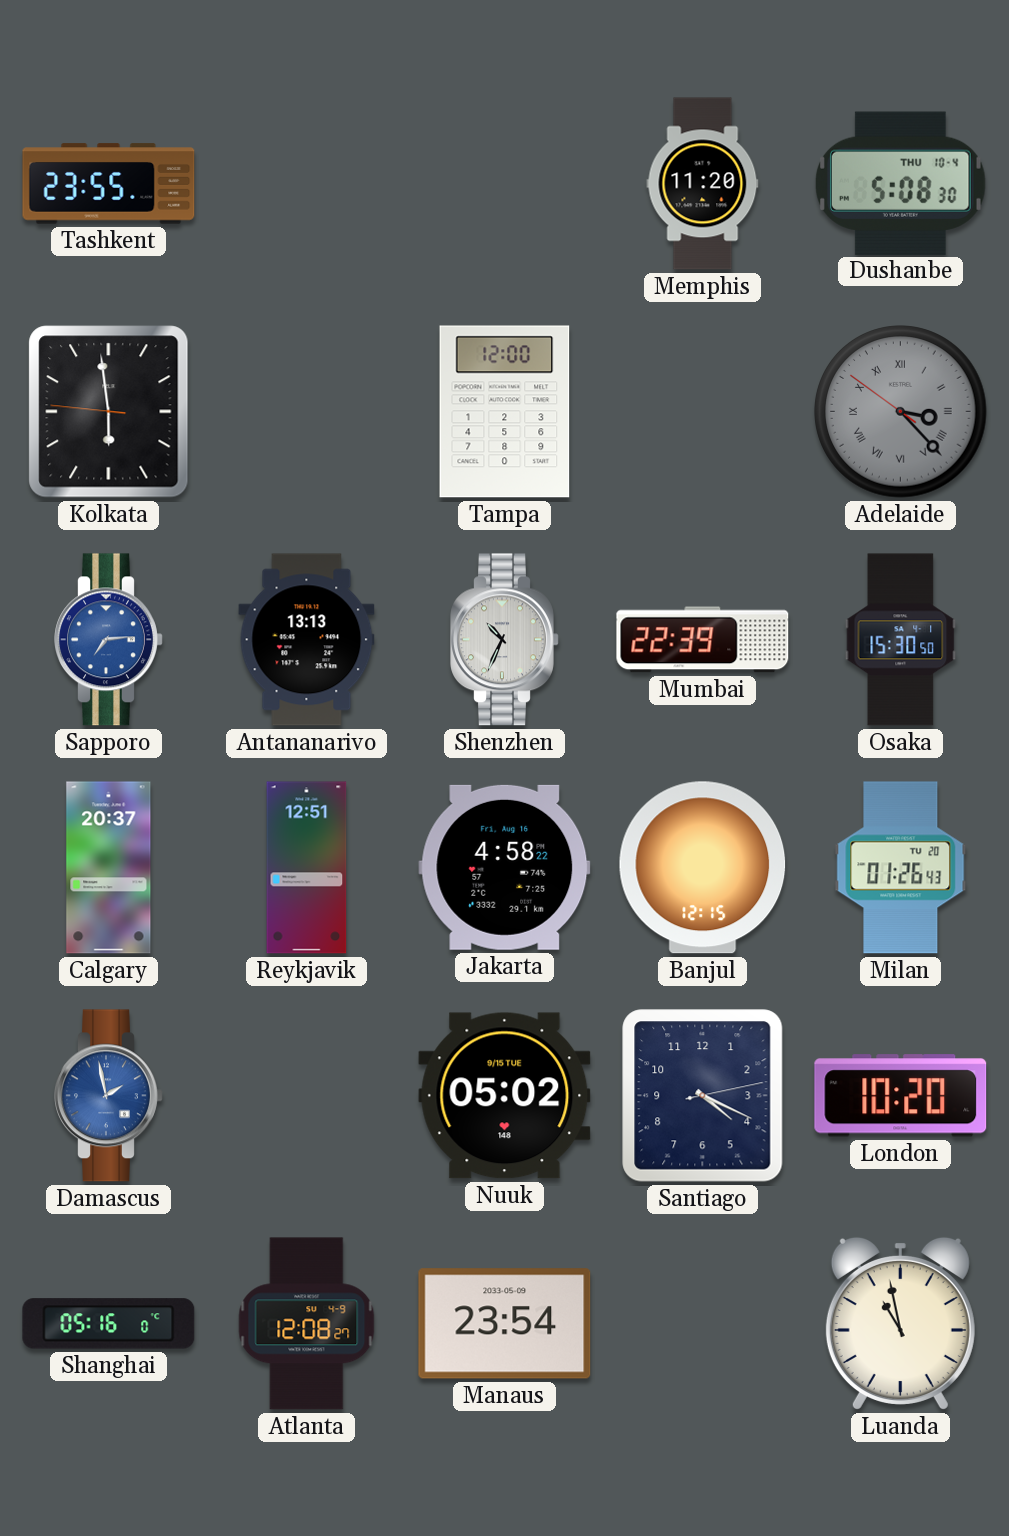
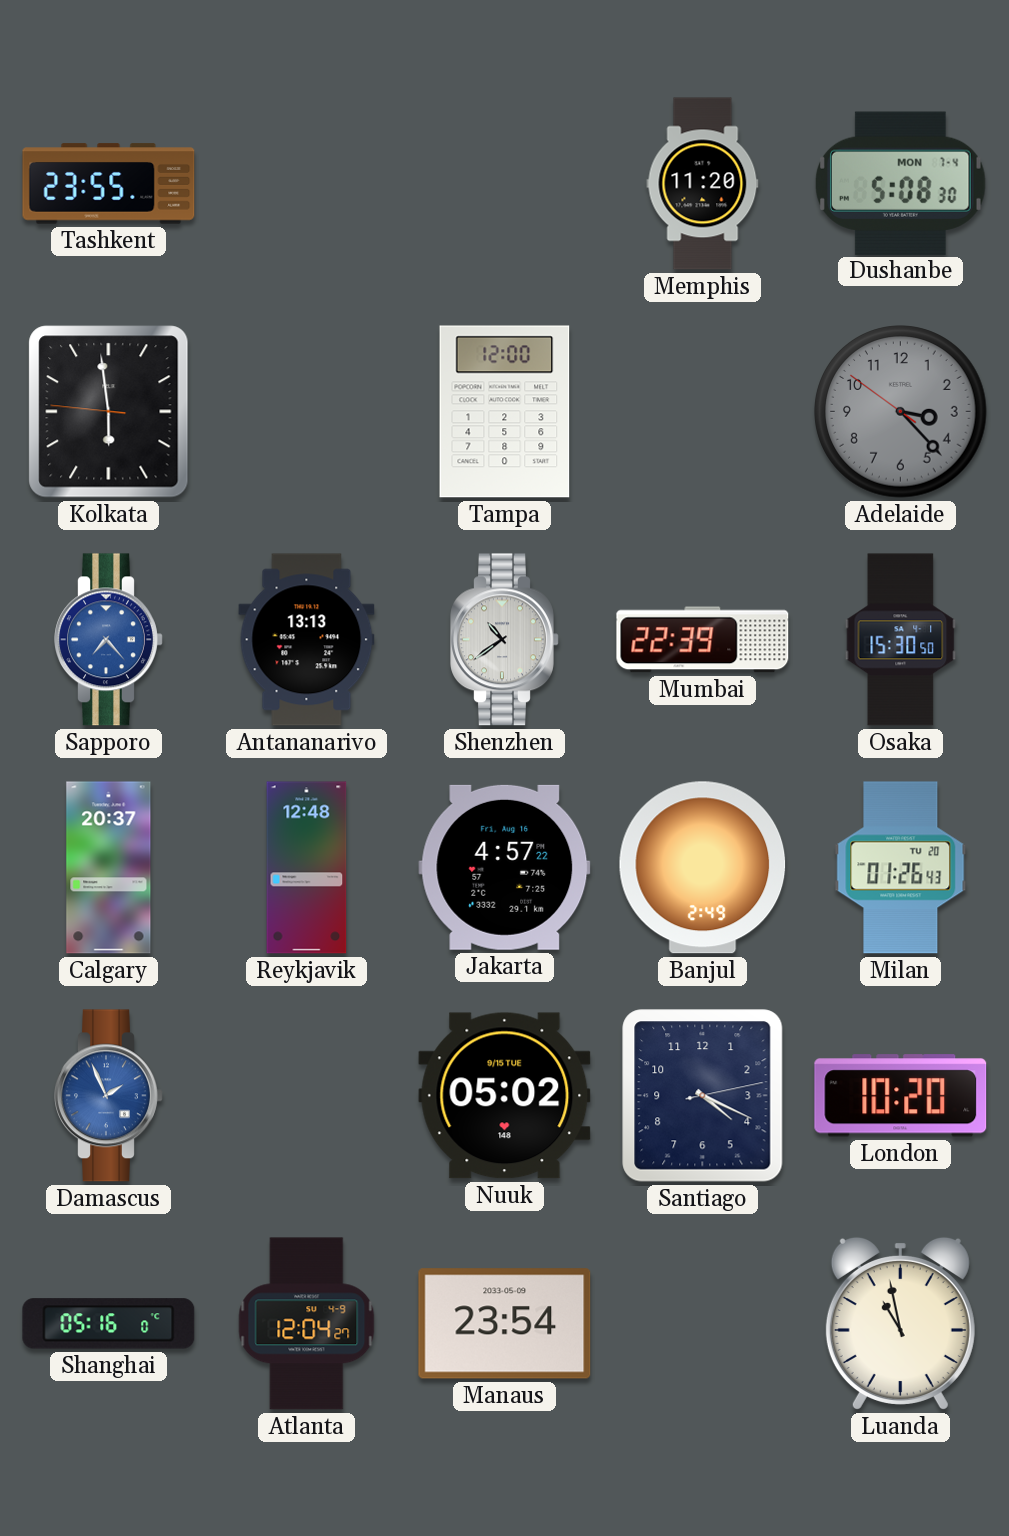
Dushanbe date: THU 10-4 -> MON 7-4 (900, 183)
Adelaide numerals: Roman -> Arabic (901, 412)
Sapporo: 7:14 -> 7:23 (109, 640)
Shenzhen: 10:34 -> 10:39 (505, 640)
Reykjavik: 12:51 -> 12:48 (307, 868)
Jakarta: 4:58 -> 4:57 (505, 867)
Banjul: 12:15 -> 2:49 (703, 868)
Damascus: 1:58 -> 1:56 (109, 1096)
Atlanta: 12:08 -> 12:04 (307, 1324)
